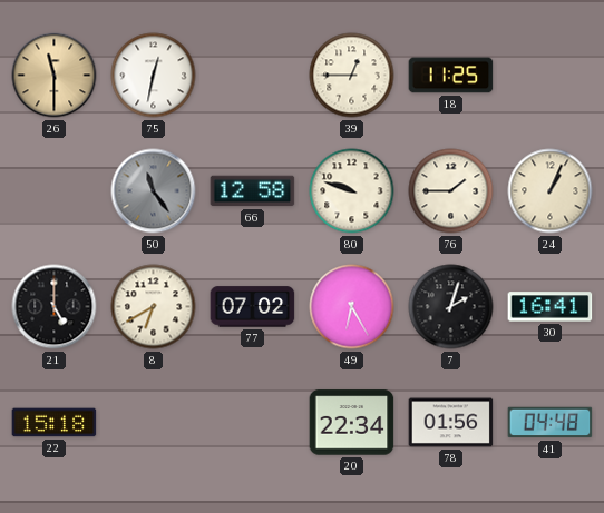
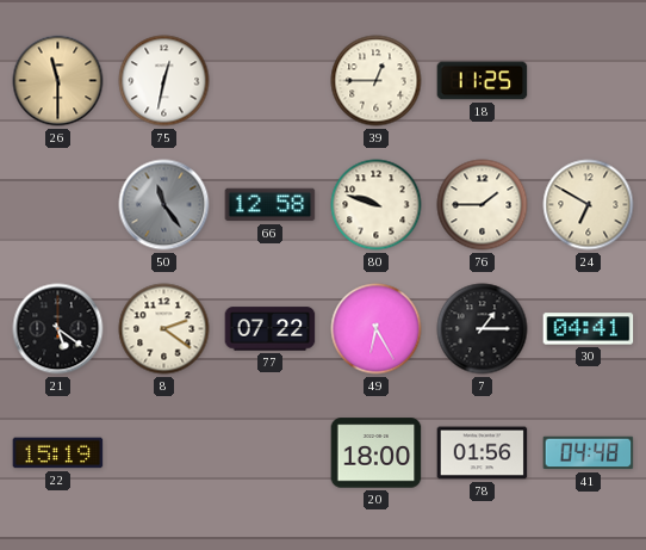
24: 1:04 -> 6:50 (589, 205)
21: 5:00 -> 5:21 (58, 329)
8: 6:40 -> 2:21 (164, 329)
77: 07:02 -> 07:22 (271, 329)
7: 2:03 -> 1:15 (483, 329)
30: 16:41 -> 04:41 (589, 329)
22: 15:18 -> 15:19 (58, 453)
20: 22:34 -> 18:00 (377, 453)
